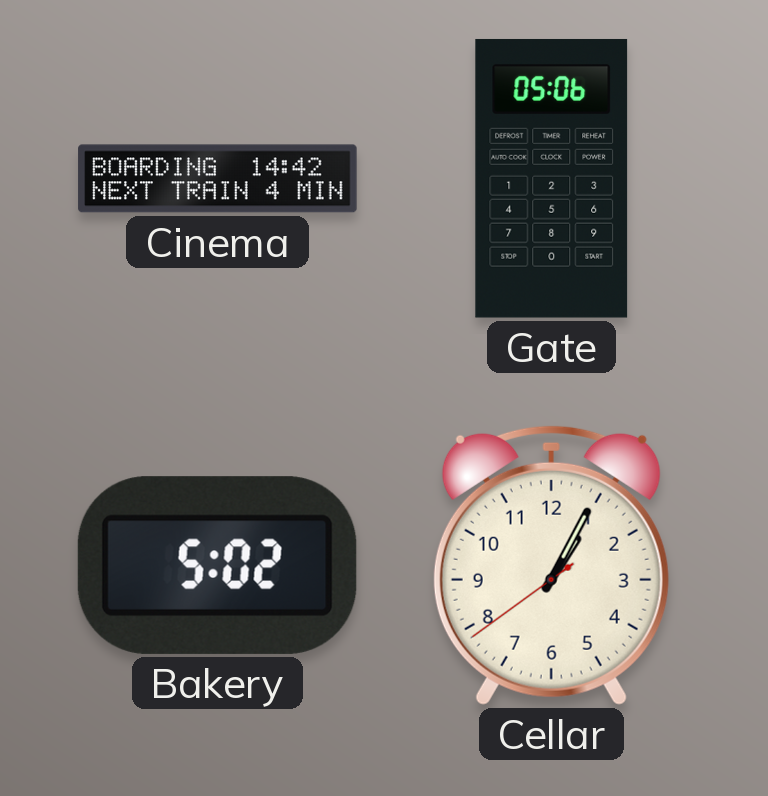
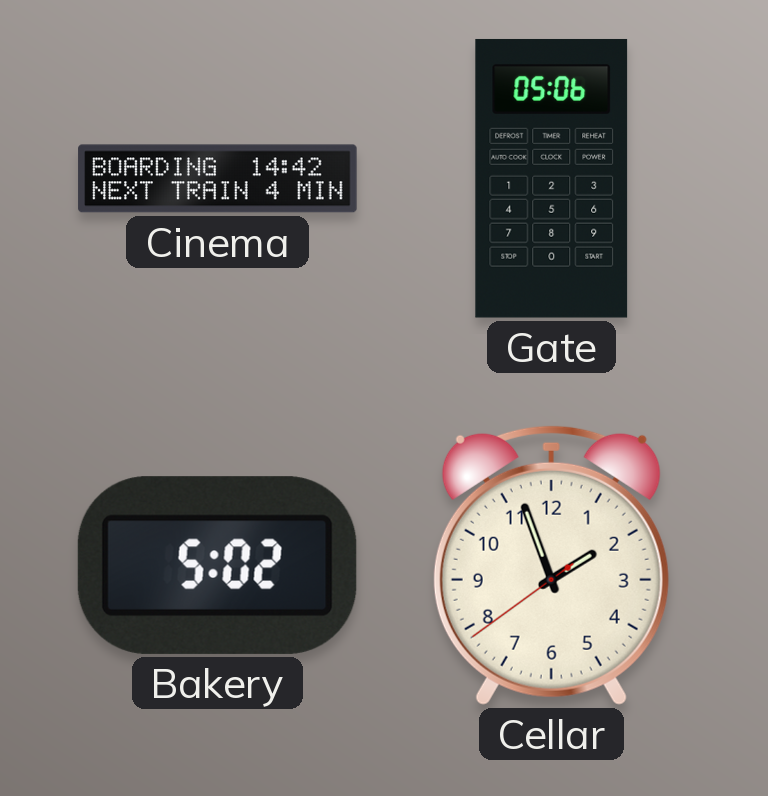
Cellar: 1:04 -> 1:56 (551, 565)
